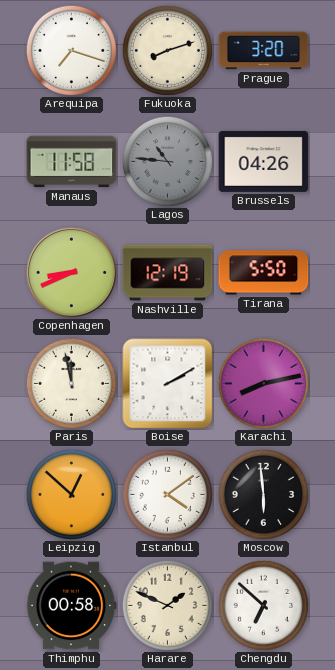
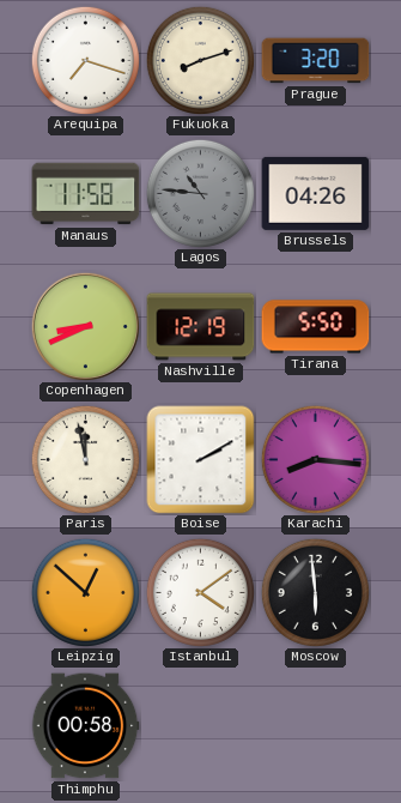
Karachi: 8:13 -> 8:16 (315, 459)
Harare: 1:49 -> none (167, 605)
Chengdu: 6:52 -> none (263, 605)
